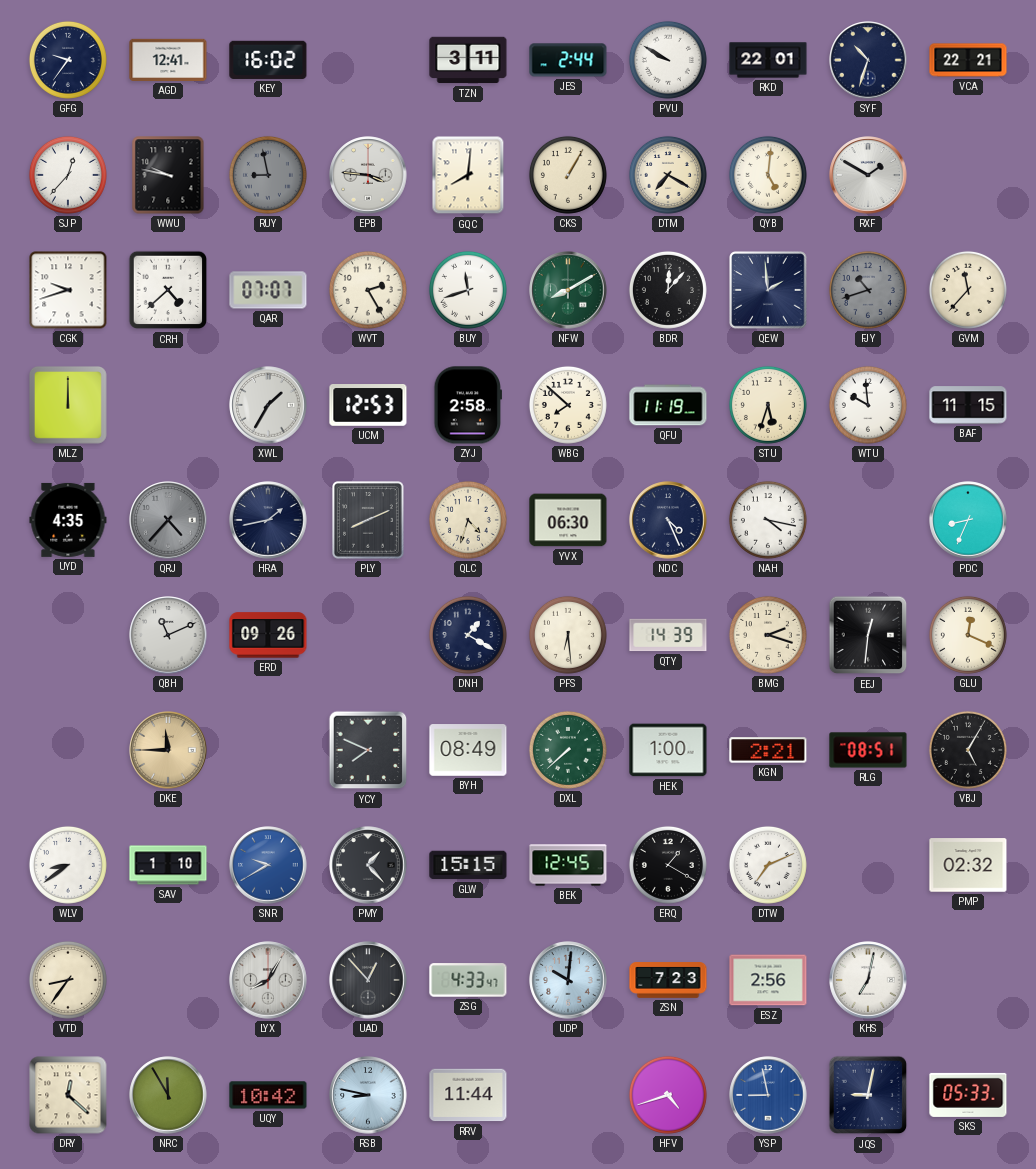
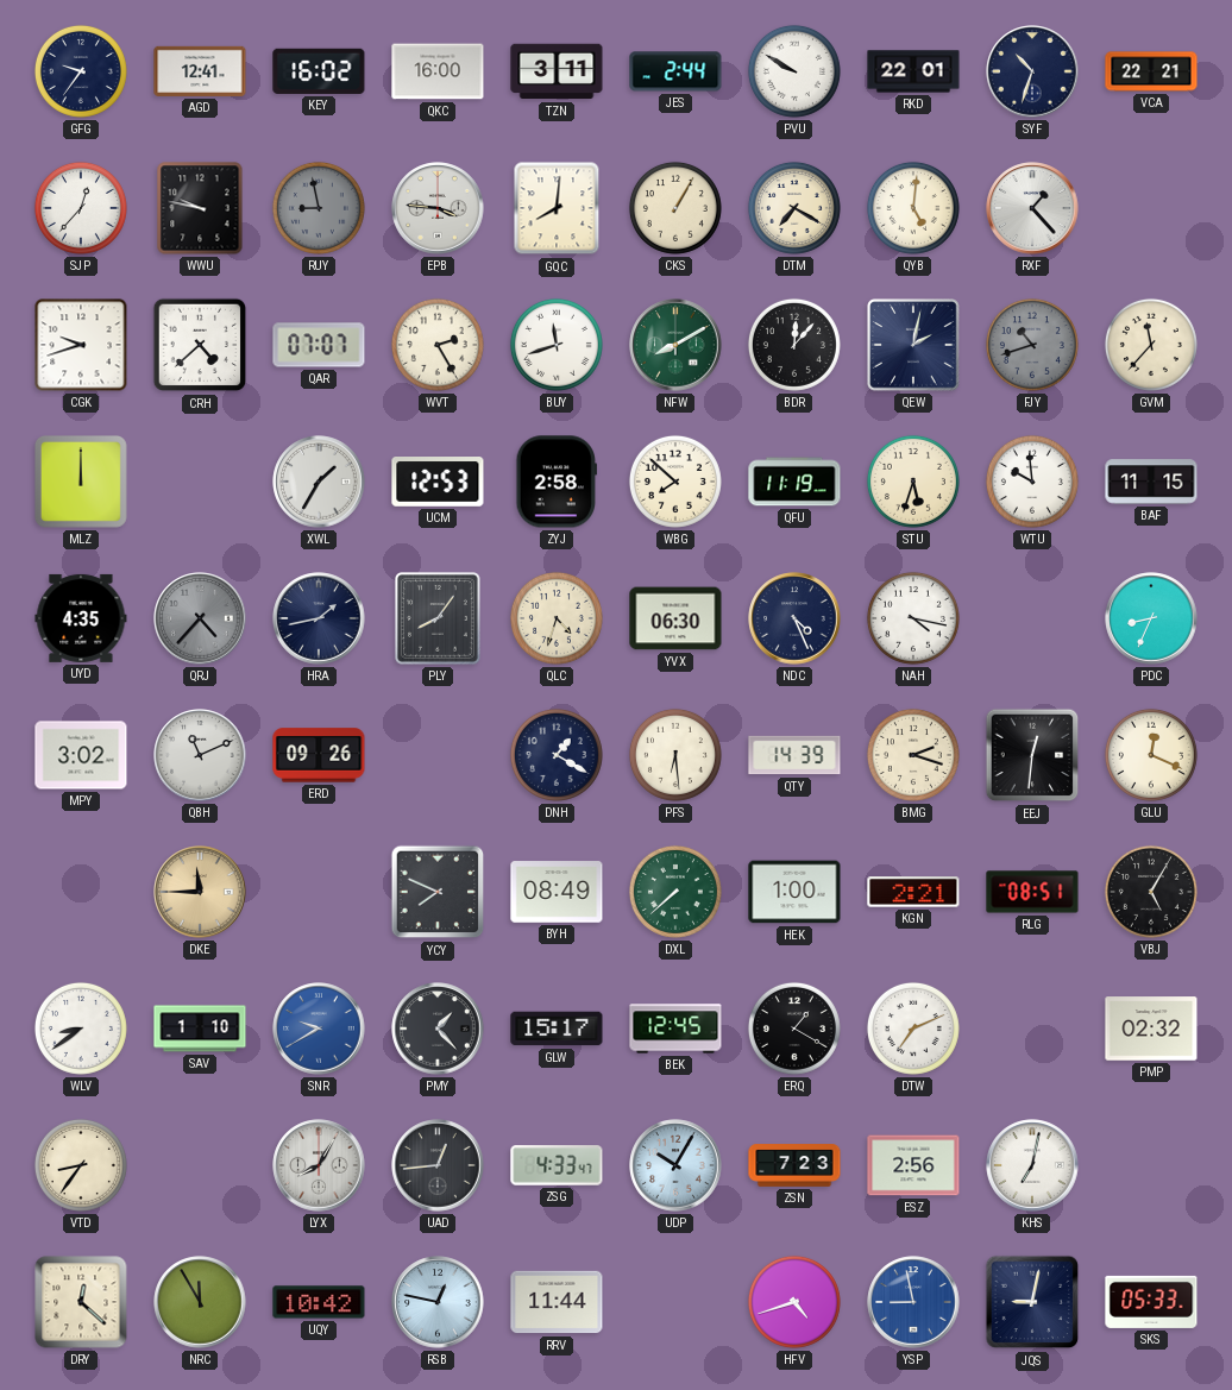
QKC: none -> 16:00 (438, 71)
RXF: 1:50 -> 1:23 (1032, 208)
QEW: 1:59 -> 2:02 (913, 345)
PLY: 8:11 -> 8:06 (439, 619)
MPY: none -> 3:02 (81, 755)
GLW: 15:15 -> 15:17 (557, 1029)
UAD: 12:53 -> 12:44 (438, 1165)
UDP: 10:01 -> 10:05 (675, 1165)
RSB: 8:47 -> 12:47 (438, 1302)
